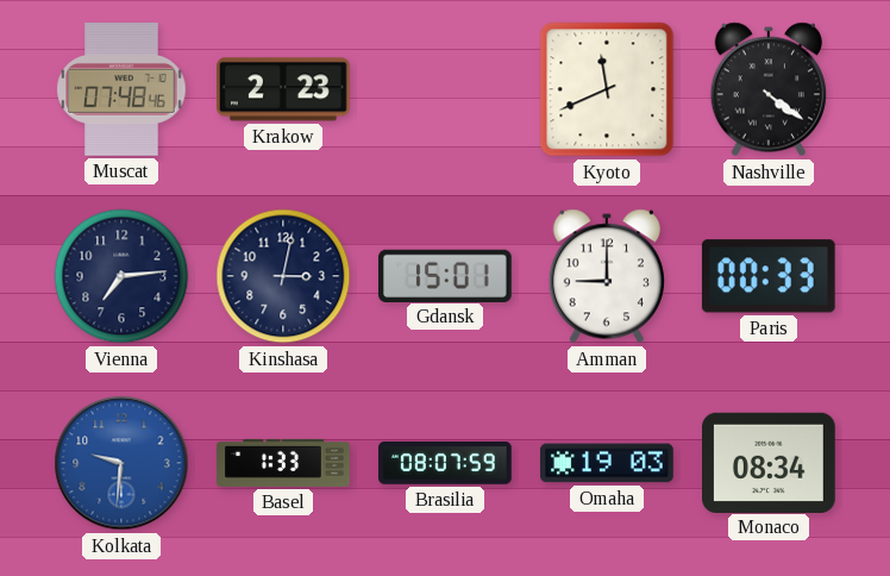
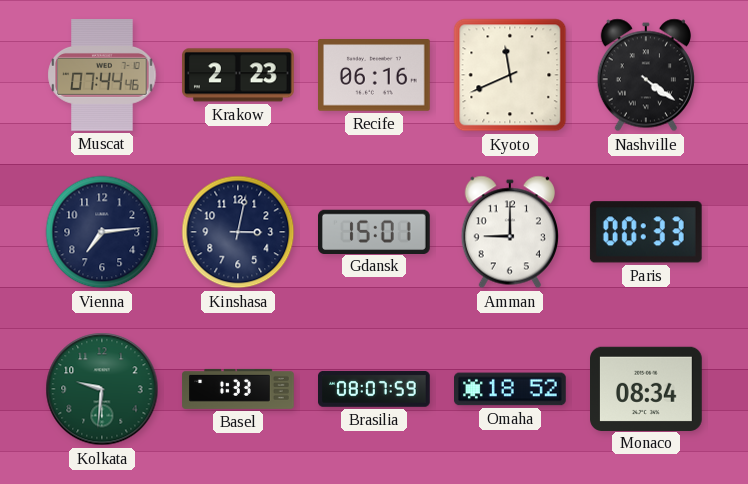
Muscat: 07:48 -> 07:44 (102, 76)
Recife: none -> 06:16 (375, 75)
Kolkata dial: blue -> green (102, 389)
Omaha: 19:03 -> 18:52 (511, 389)
